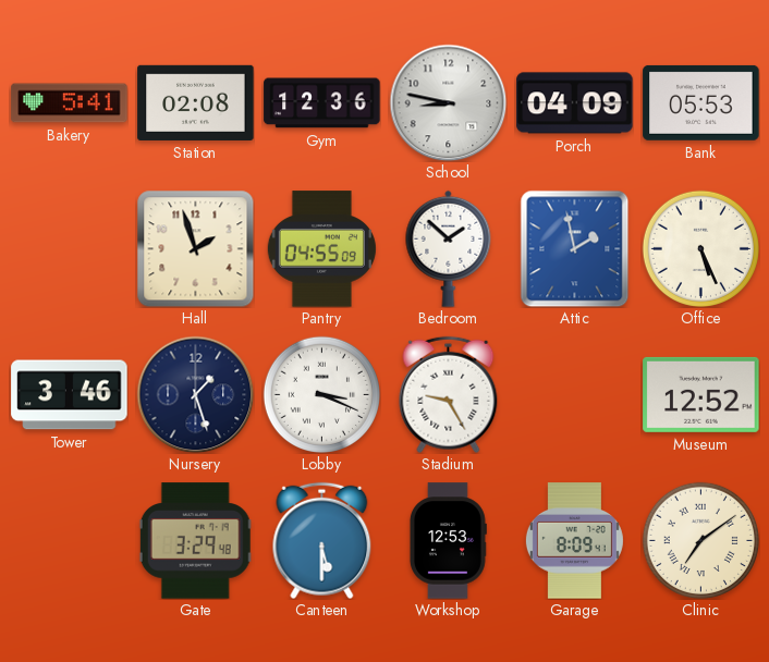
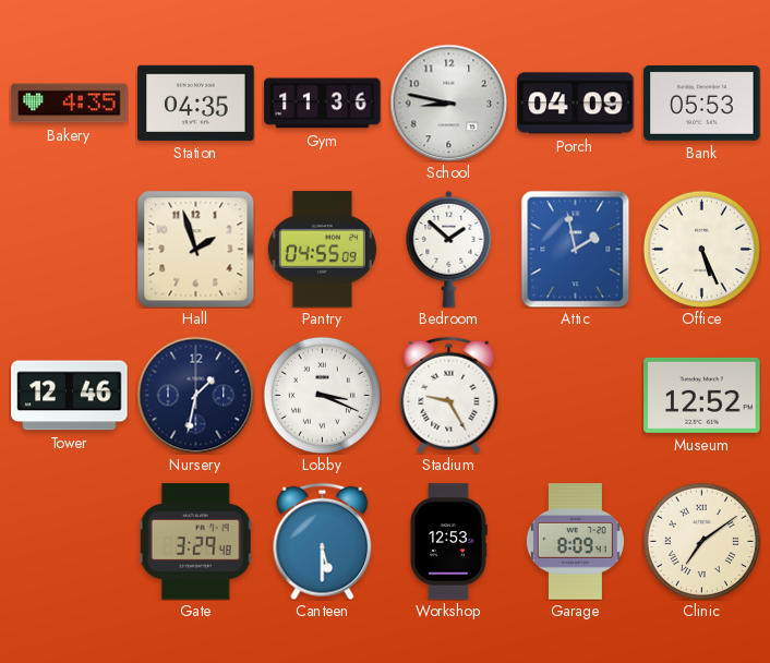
Bakery: 5:41 -> 4:35 (70, 104)
Station: 02:08 -> 04:35 (196, 103)
Gym: 12:36 -> 11:36 (323, 104)
Tower: 3:46 -> 12:46 (70, 396)
Nursery: 1:27 -> 1:32 (195, 395)
